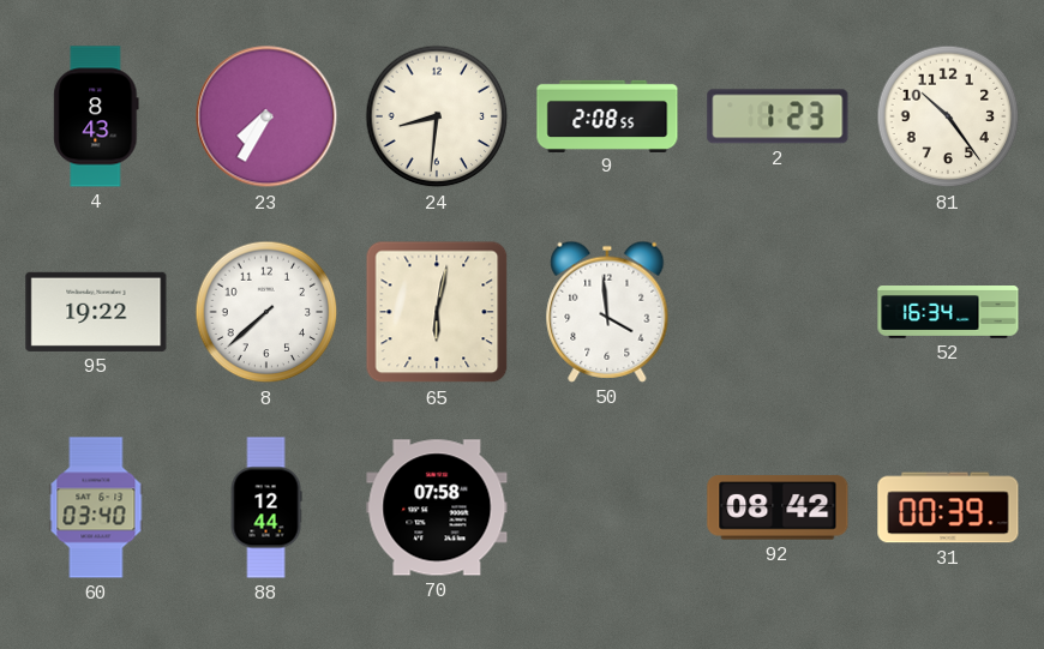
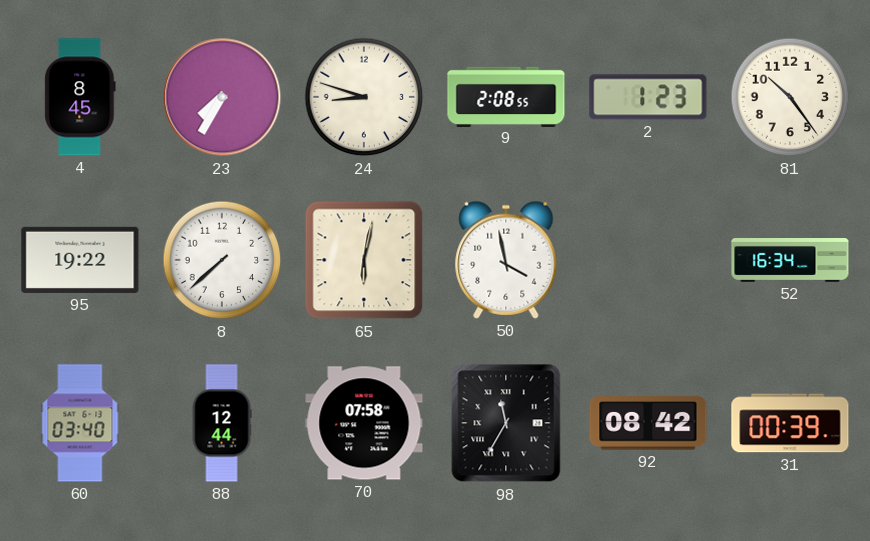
4: 8:43 -> 8:45 (80, 97)
24: 8:31 -> 8:48 (364, 97)
50: 3:59 -> 3:58 (506, 260)
98: none -> 11:35 (506, 423)
